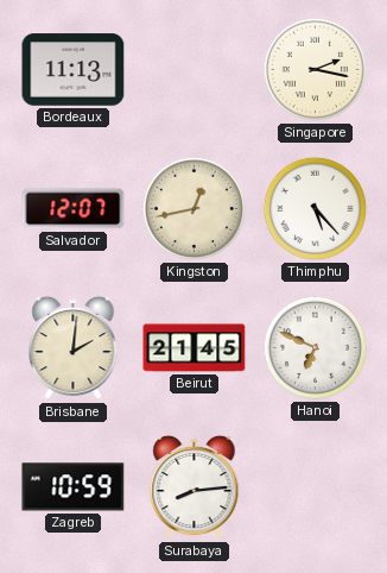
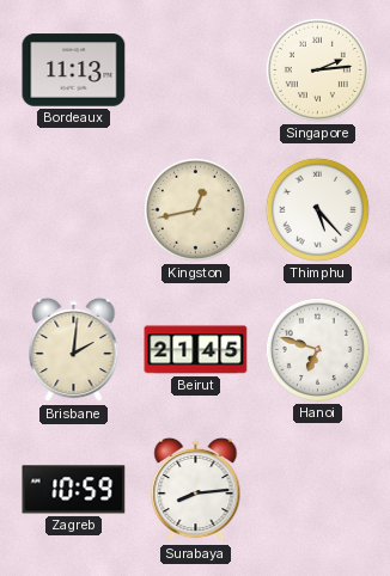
Singapore: 2:17 -> 2:14 (317, 69)
Salvador: 12:07 -> none (74, 209)
Hanoi: 6:49 -> 6:48 (317, 349)
